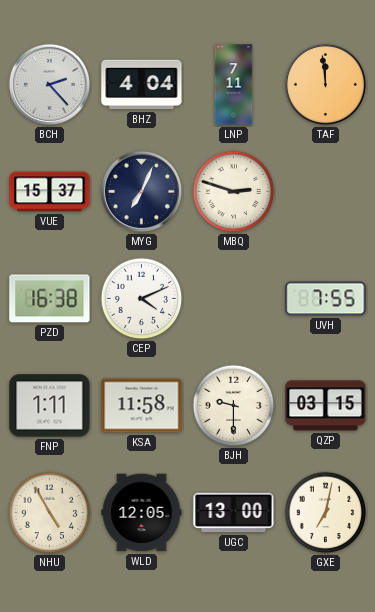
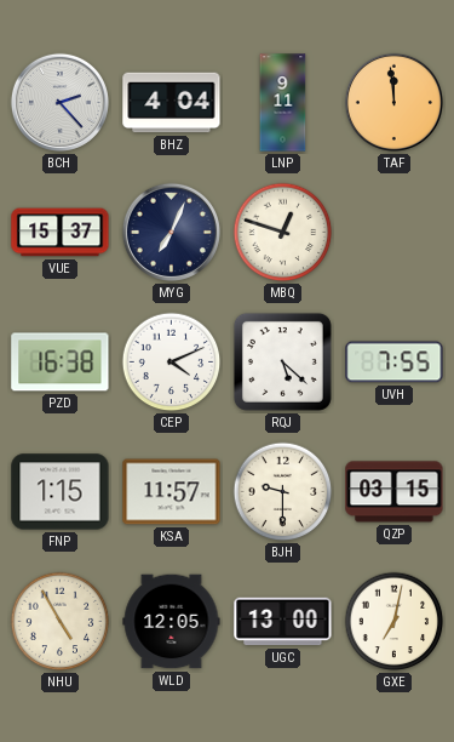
LNP: 7:11 -> 9:11 (283, 103)
MBQ: 2:48 -> 12:48 (283, 233)
RQJ: none -> 5:22 (282, 361)
FNP: 1:11 -> 1:15 (61, 492)
KSA: 11:58 -> 11:57 (172, 492)
